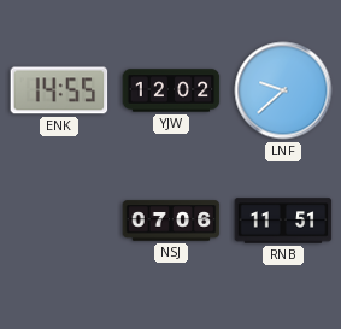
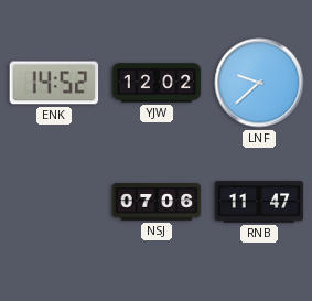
ENK: 14:55 -> 14:52 (54, 83)
RNB: 11:51 -> 11:47 (259, 202)
